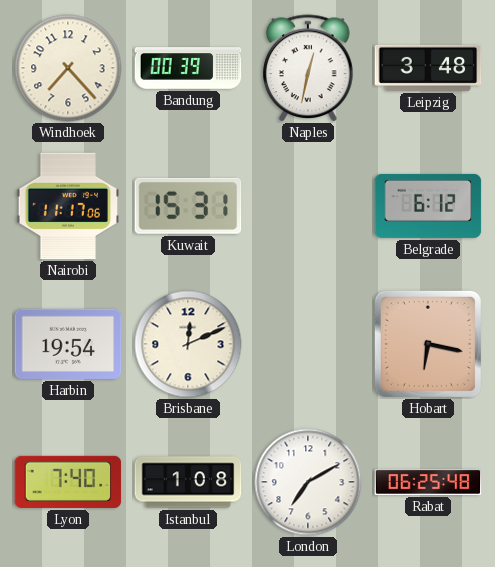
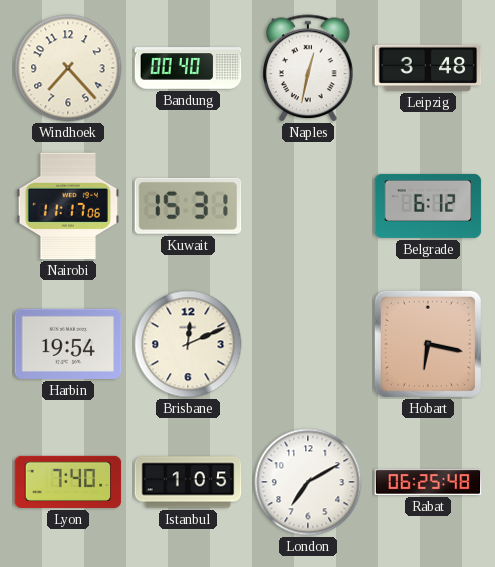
Bandung: 00:39 -> 00:40 (188, 68)
Istanbul: 1:08 -> 1:05 (188, 482)
